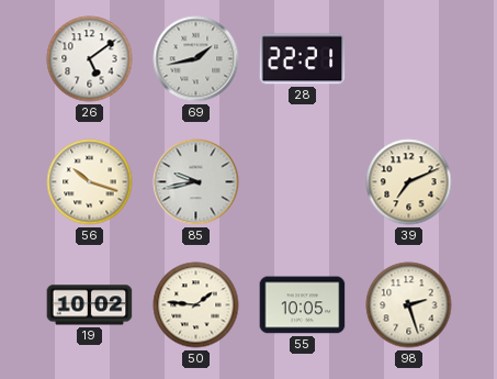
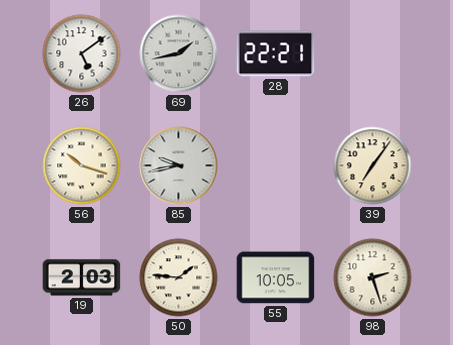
39: 7:11 -> 7:06 (373, 166)
19: 10:02 -> 2:03 (82, 278)
